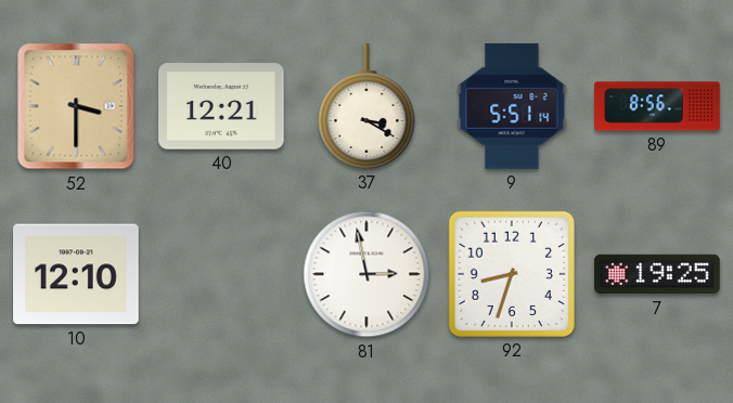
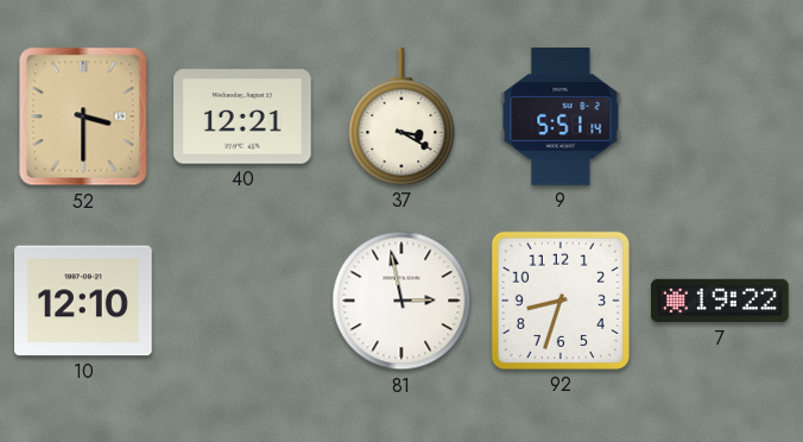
89: 8:56 -> none (657, 106)
7: 19:25 -> 19:22 (720, 301)
